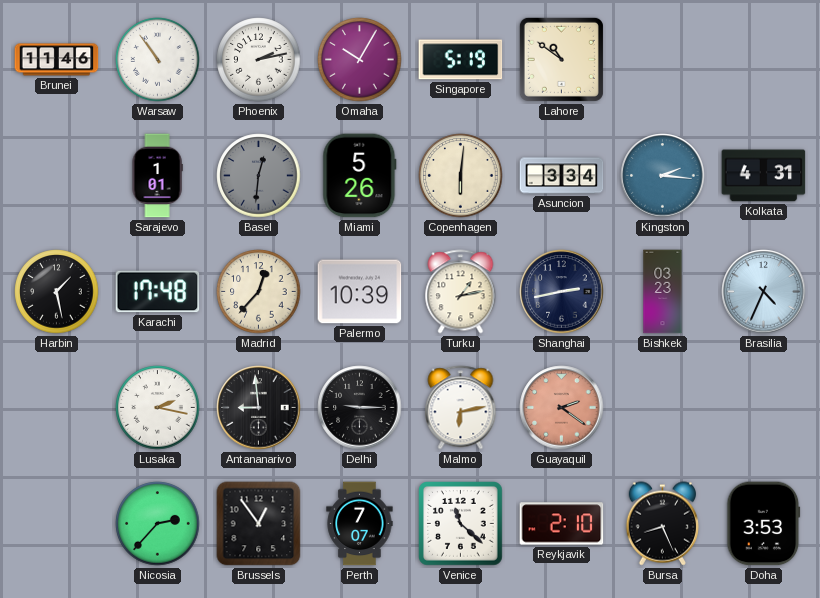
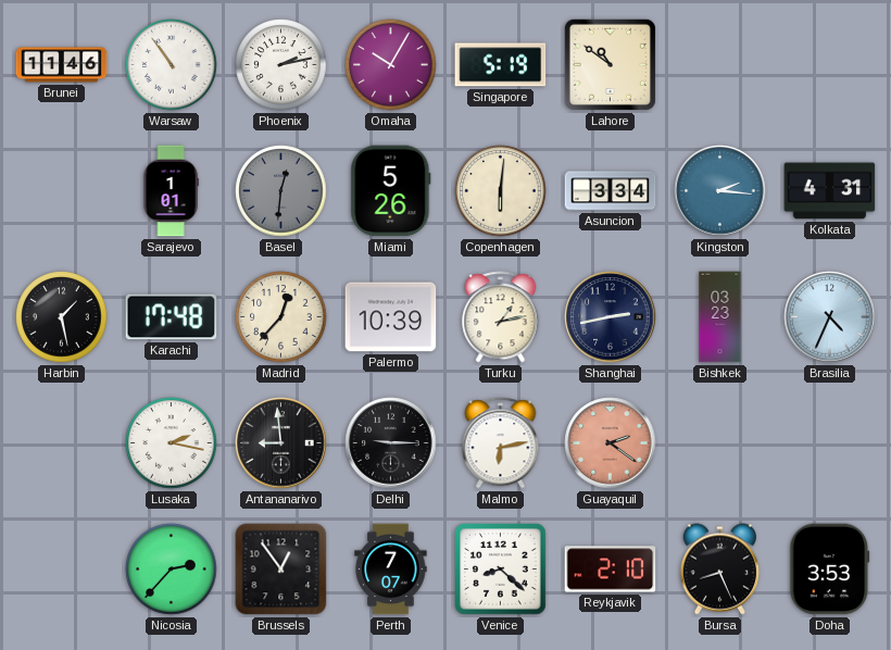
Venice: 11:22 -> 8:22 (501, 570)
